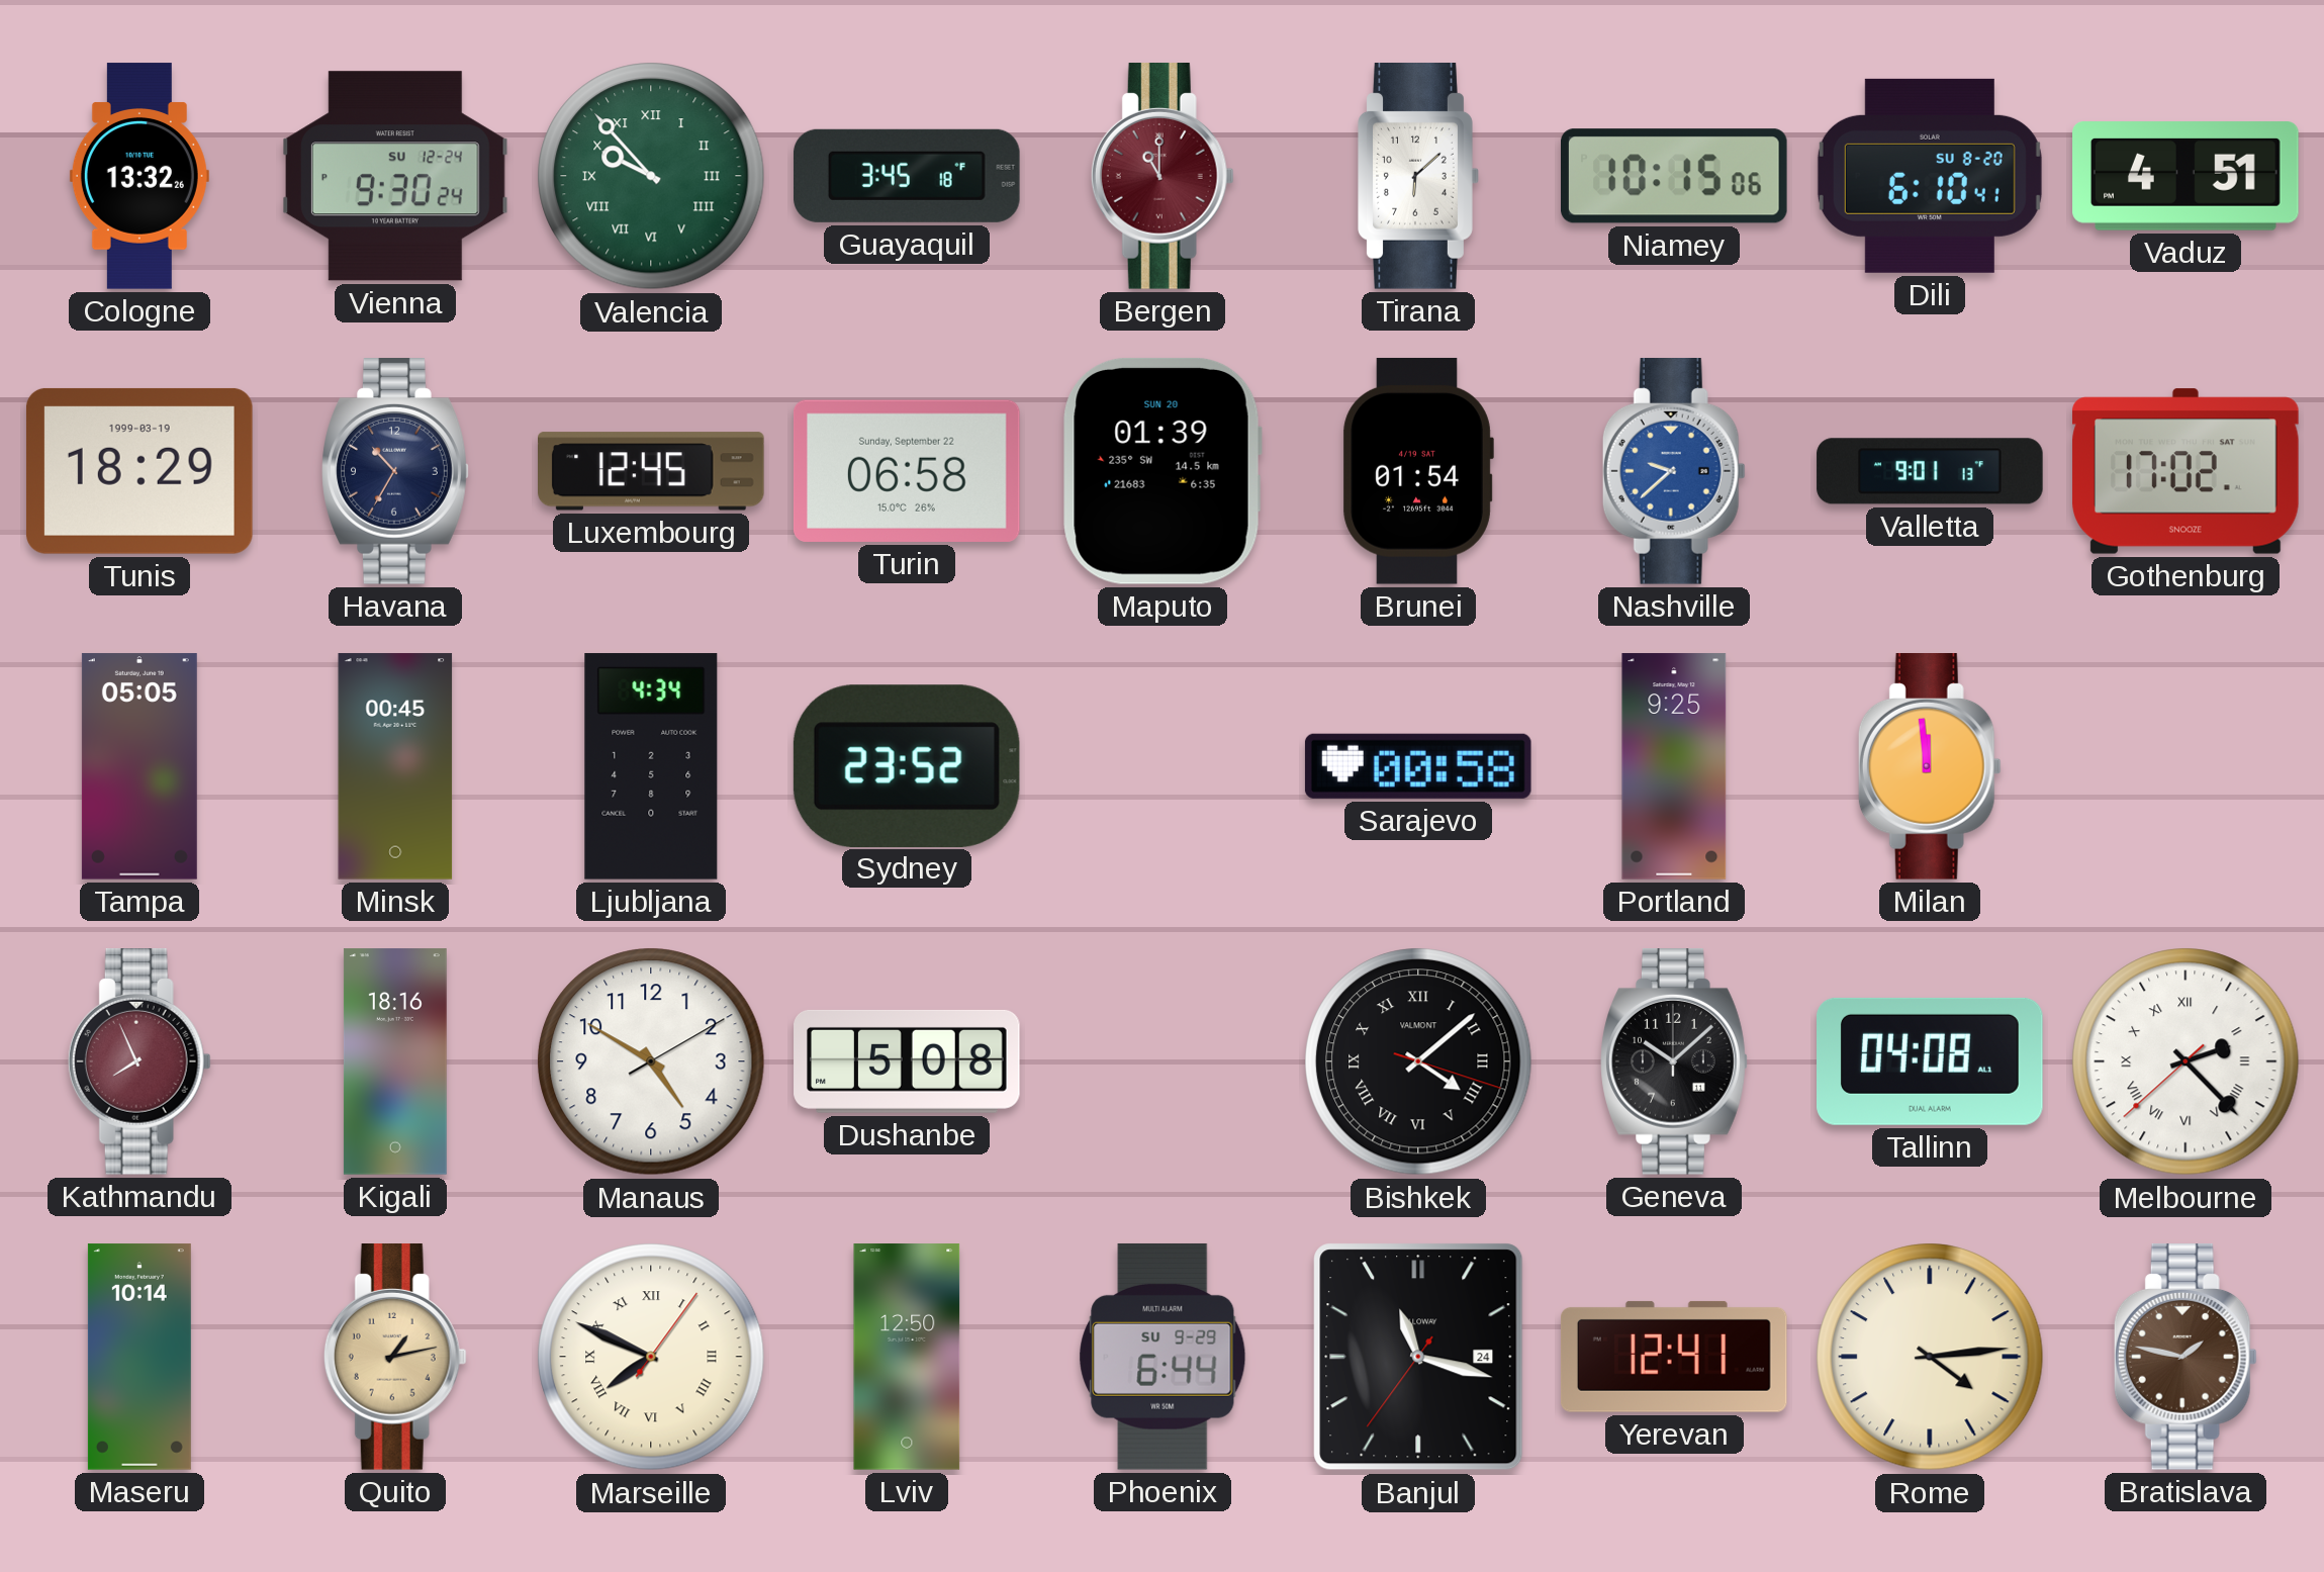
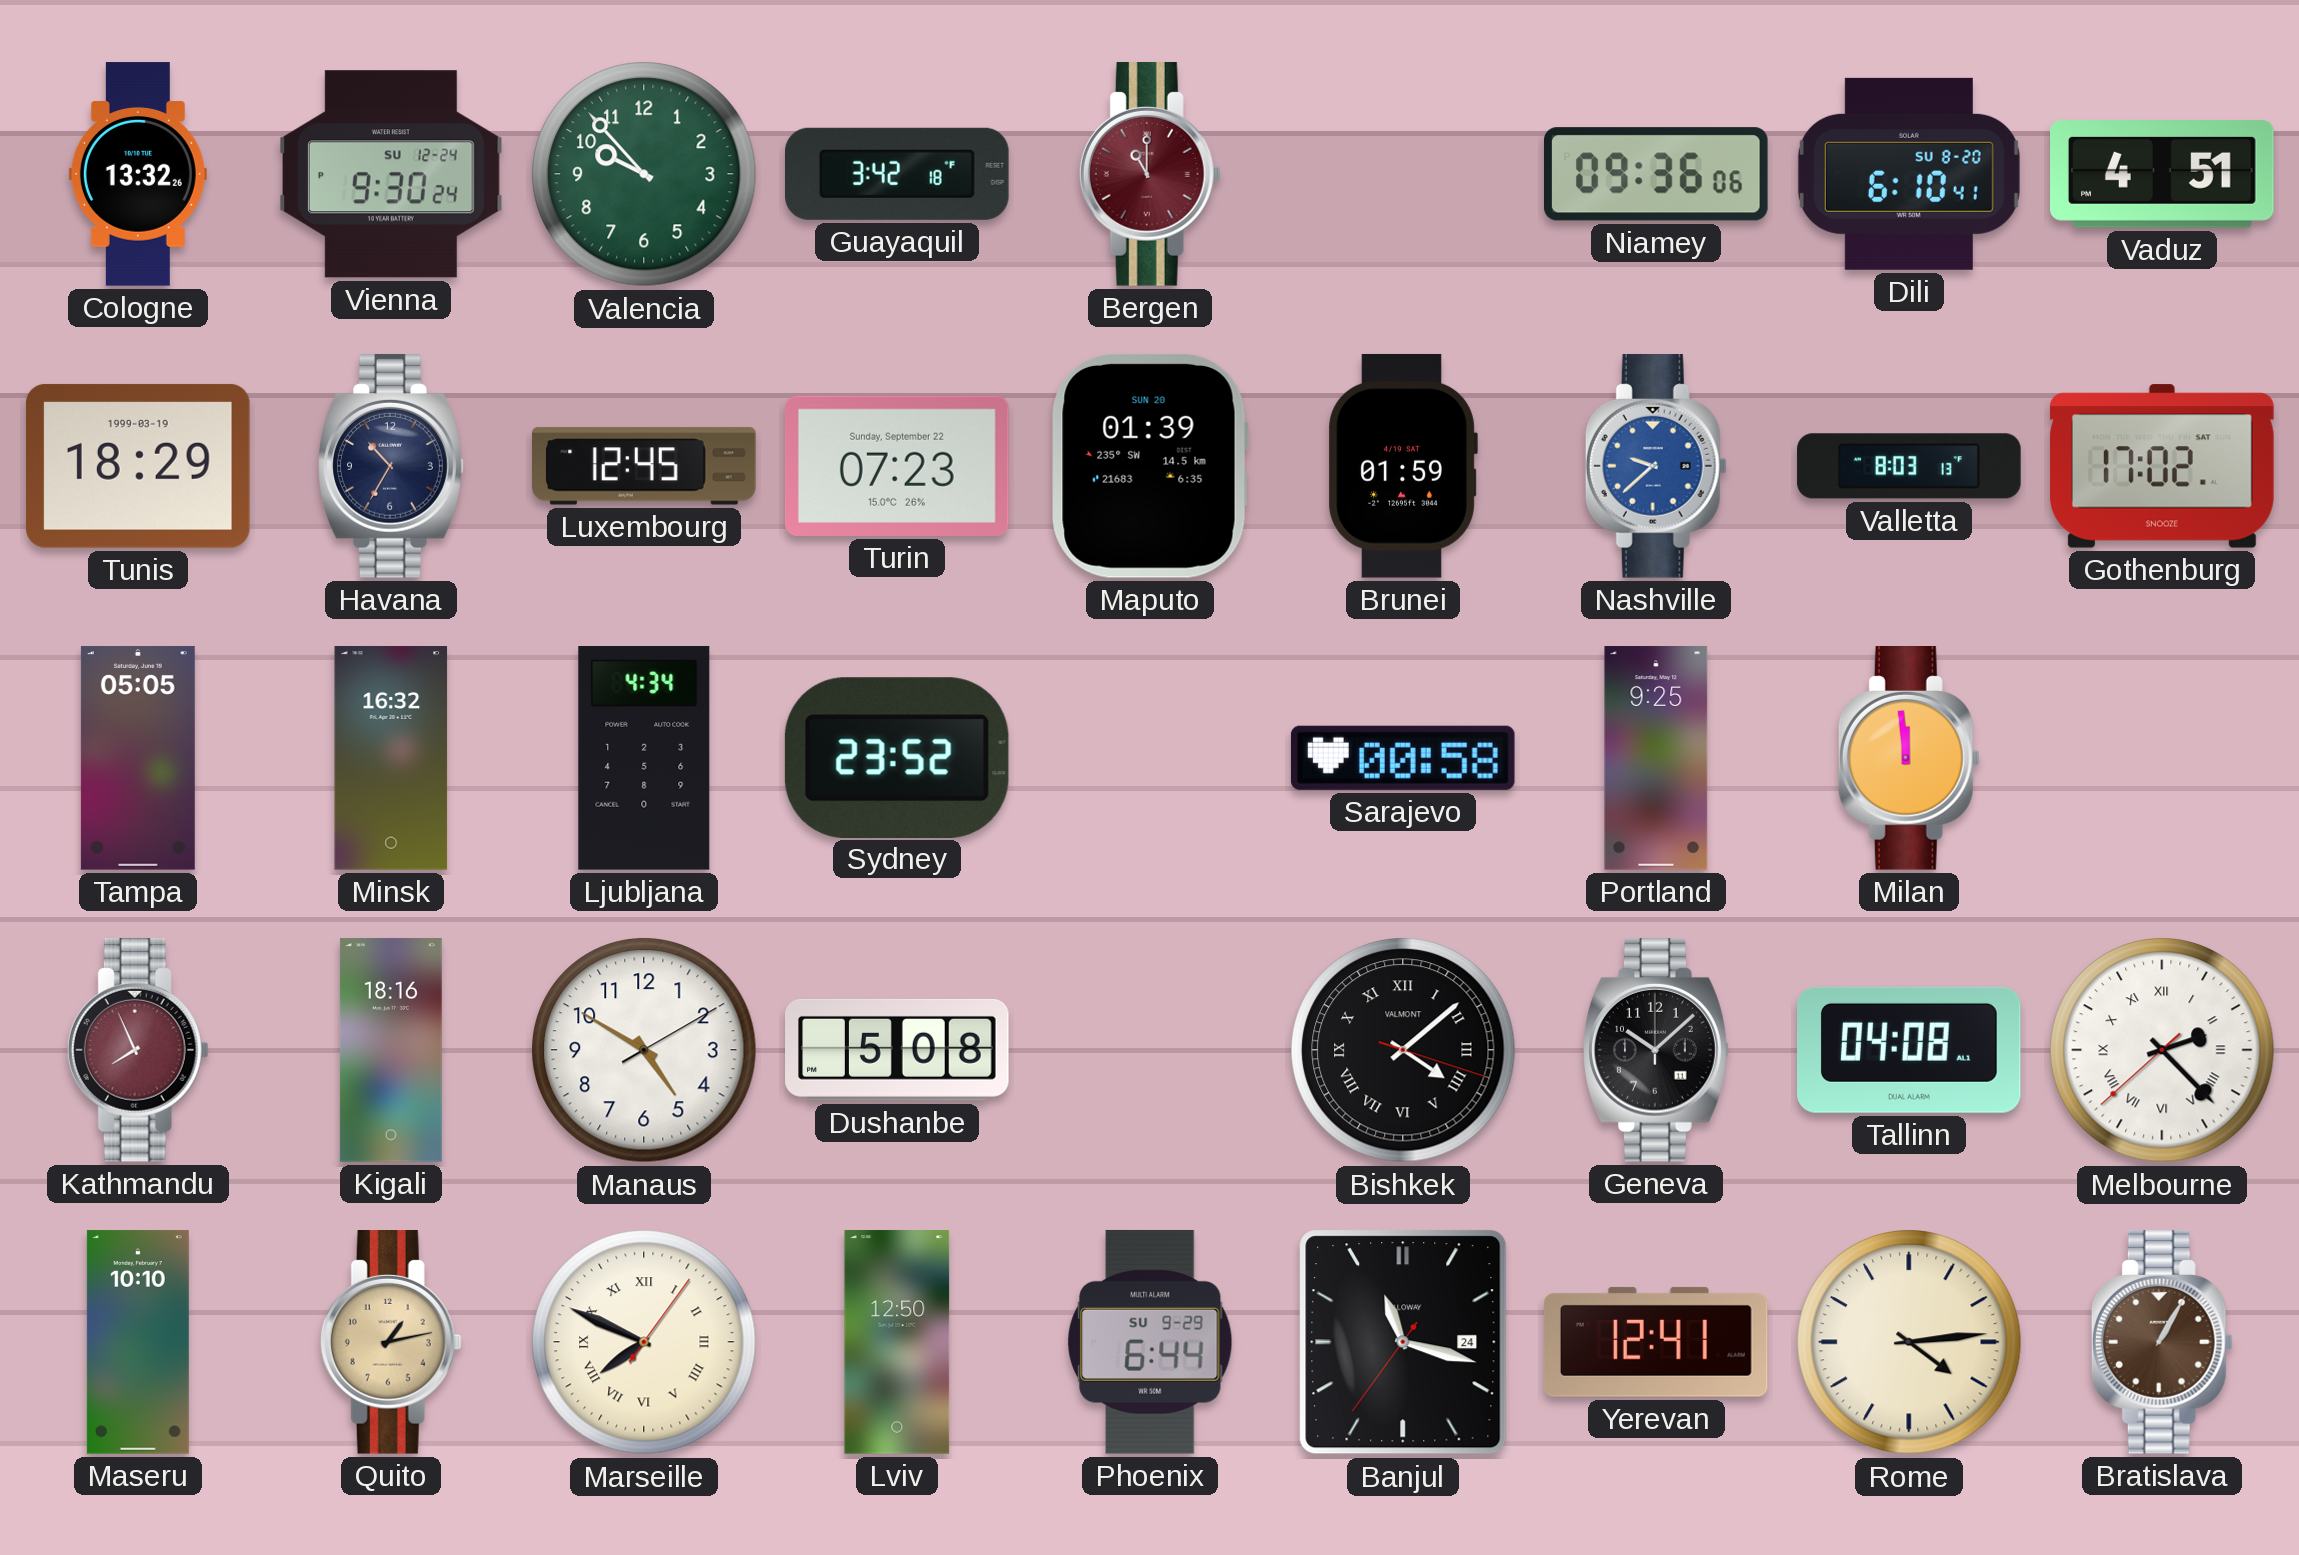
Valencia numerals: Roman -> Arabic (644, 174)
Guayaquil: 3:45 -> 3:42 (898, 174)
Tirana: 6:08 -> none (1418, 177)
Niamey: 10:15 -> 09:36 (1657, 174)
Turin: 06:58 -> 07:23 (897, 466)
Brunei: 01:54 -> 01:59 (1403, 466)
Valletta: 9:01 -> 8:03 (1909, 466)
Minsk: 00:45 -> 16:32 (391, 758)
Maseru: 10:14 -> 10:10 (138, 1342)
Bratislava: 1:47 -> 1:05 (2162, 1343)
